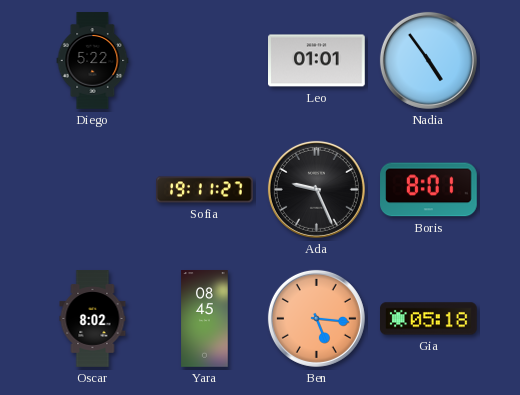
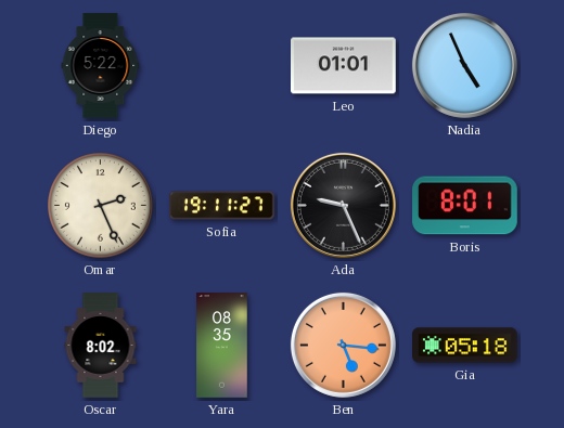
Nadia: 4:54 -> 4:56 (464, 65)
Omar: none -> 2:26 (101, 206)
Yara: 08:45 -> 08:35 (222, 346)
